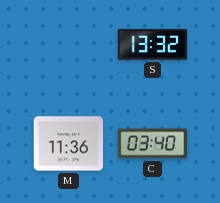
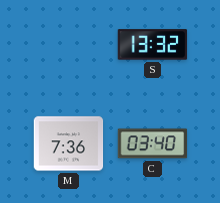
M: 11:36 -> 7:36 (69, 144)
